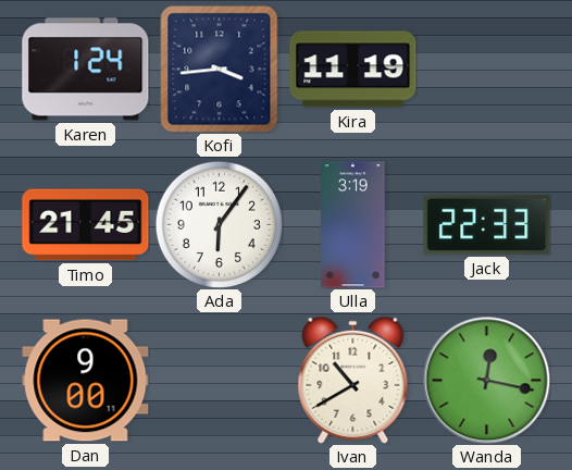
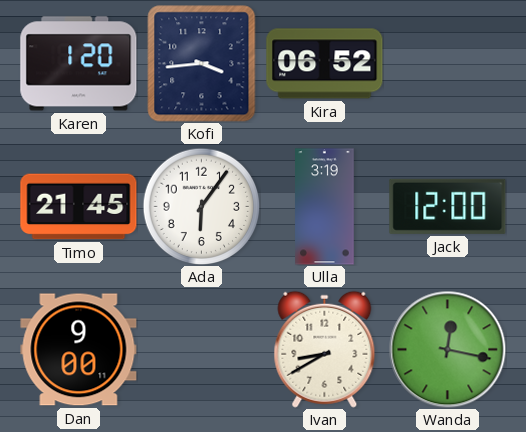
Karen: 1:24 -> 1:20 (79, 64)
Kira: 11:19 -> 06:52 (325, 64)
Jack: 22:33 -> 12:00 (448, 206)
Ivan: 10:40 -> 8:40 (325, 349)
